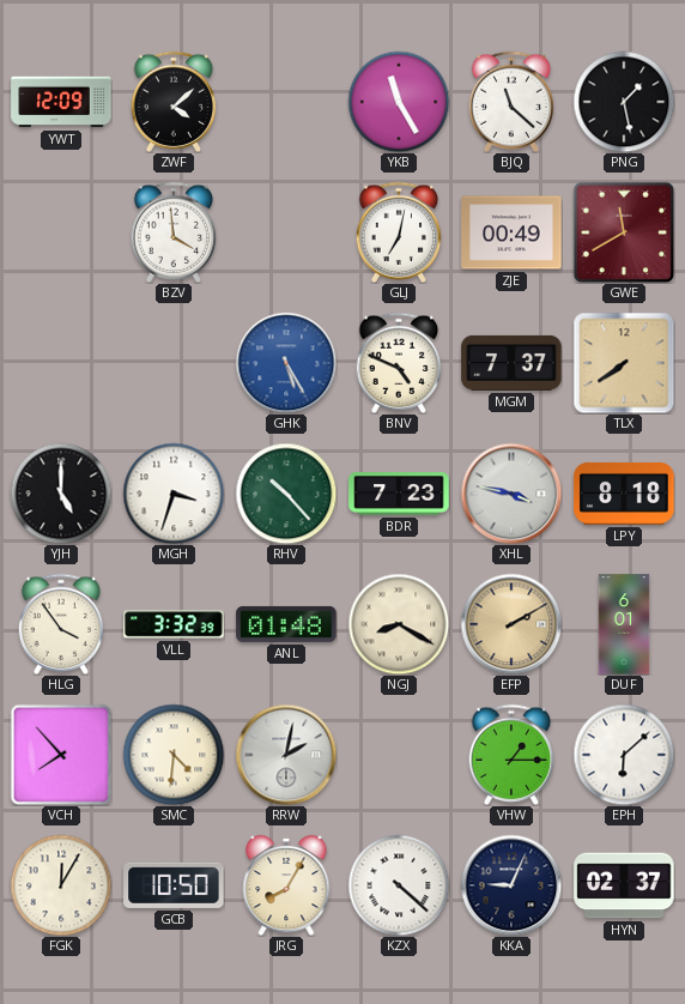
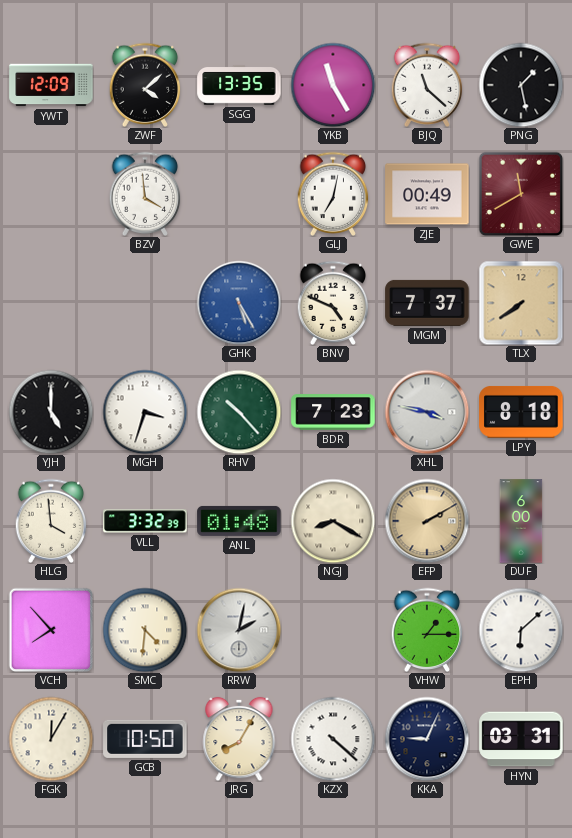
SGG: none -> 13:35 (239, 85)
HLG: 3:54 -> 3:59 (51, 520)
DUF: 6:01 -> 6:00 (521, 521)
HYN: 02:37 -> 03:31 (521, 739)
